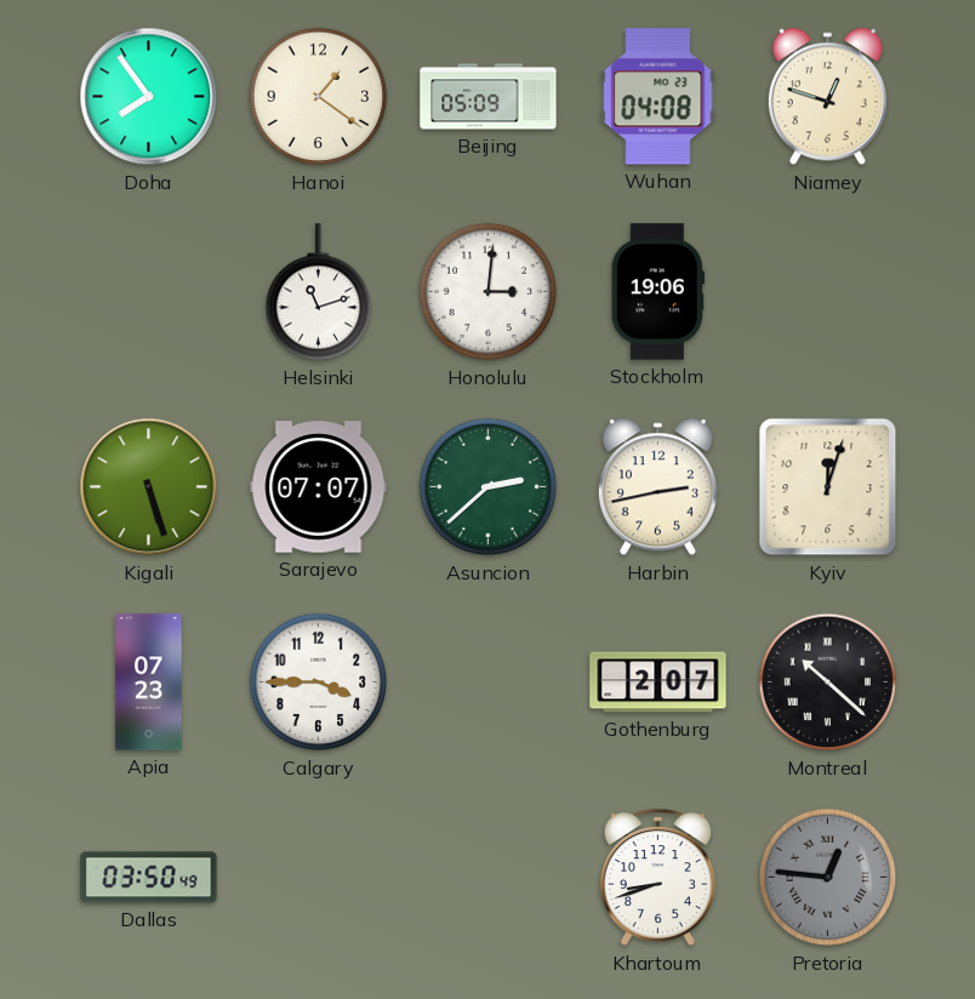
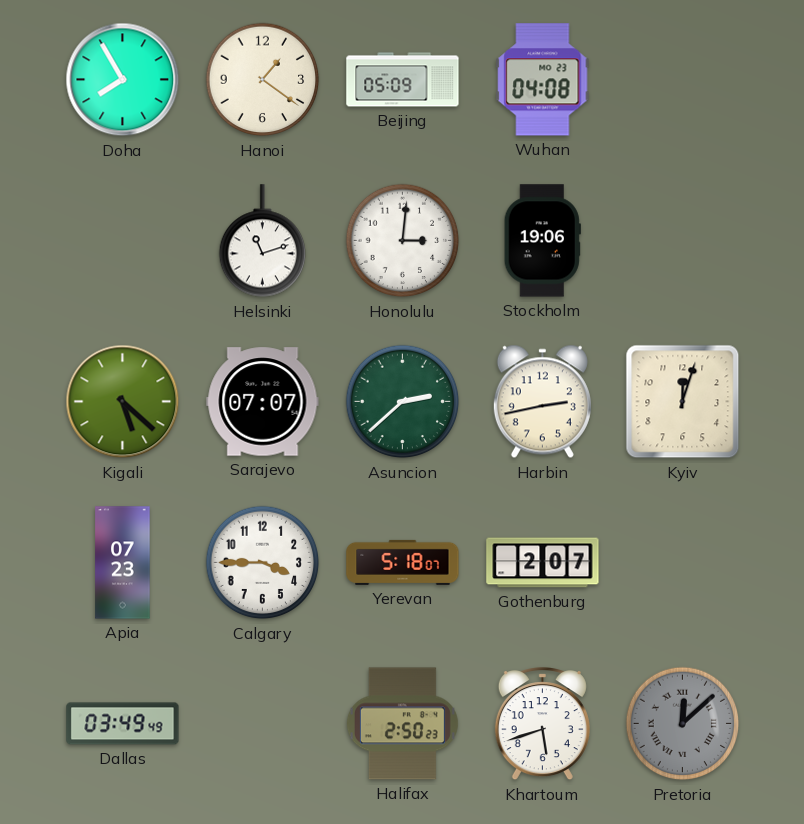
Doha: 7:54 -> 7:55 (123, 80)
Niamey: 12:48 -> none (827, 97)
Kigali: 5:27 -> 5:22 (123, 402)
Yerevan: none -> 5:18 (403, 562)
Montreal: 10:22 -> none (828, 683)
Dallas: 03:50 -> 03:49 (123, 724)
Halifax: none -> 2:50 (402, 724)
Khartoum: 8:42 -> 5:42 (542, 724)
Pretoria: 12:46 -> 12:08 (683, 724)
